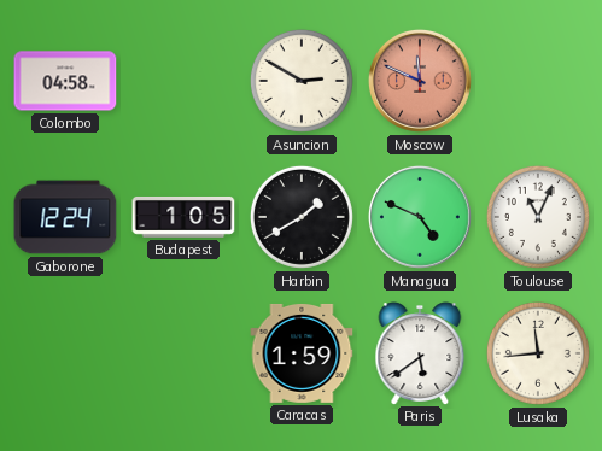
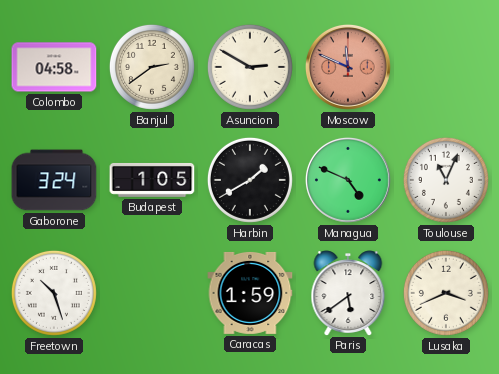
Banjul: none -> 2:39 (152, 67)
Gaborone: 12:24 -> 3:24 (54, 180)
Freetown: none -> 10:27 (54, 293)
Lusaka: 11:44 -> 3:41 (446, 293)
